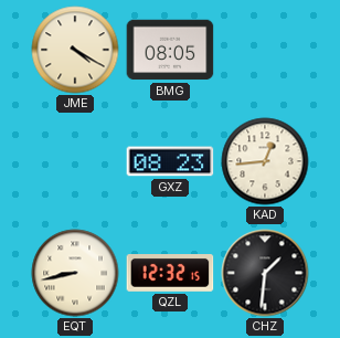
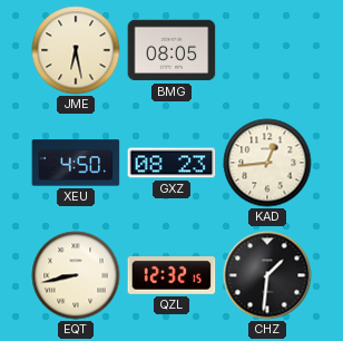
JME: 4:20 -> 6:28 (76, 50)
XEU: none -> 4:50 (76, 163)
